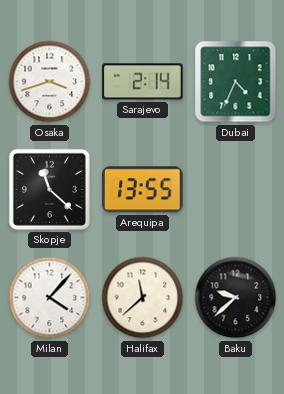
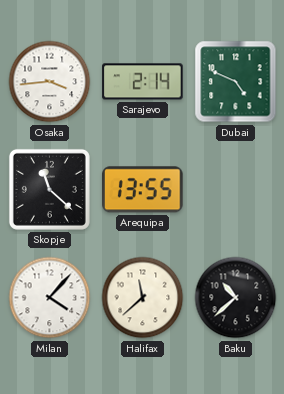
Osaka: 3:42 -> 3:44 (50, 82)
Dubai: 4:34 -> 4:49 (236, 82)
Baku: 9:38 -> 10:38 (236, 298)
